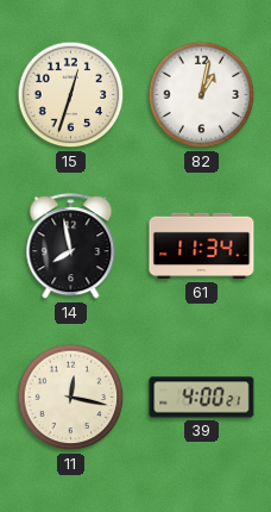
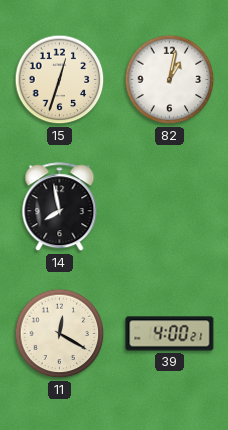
61: 11:34 -> none (202, 246)
11: 12:17 -> 12:20 (60, 334)
